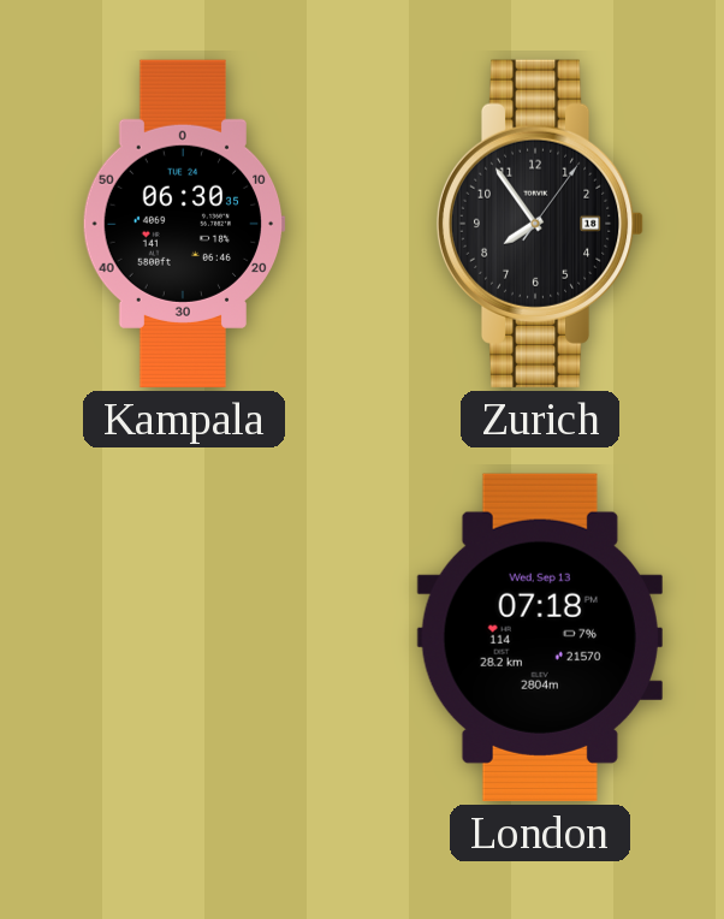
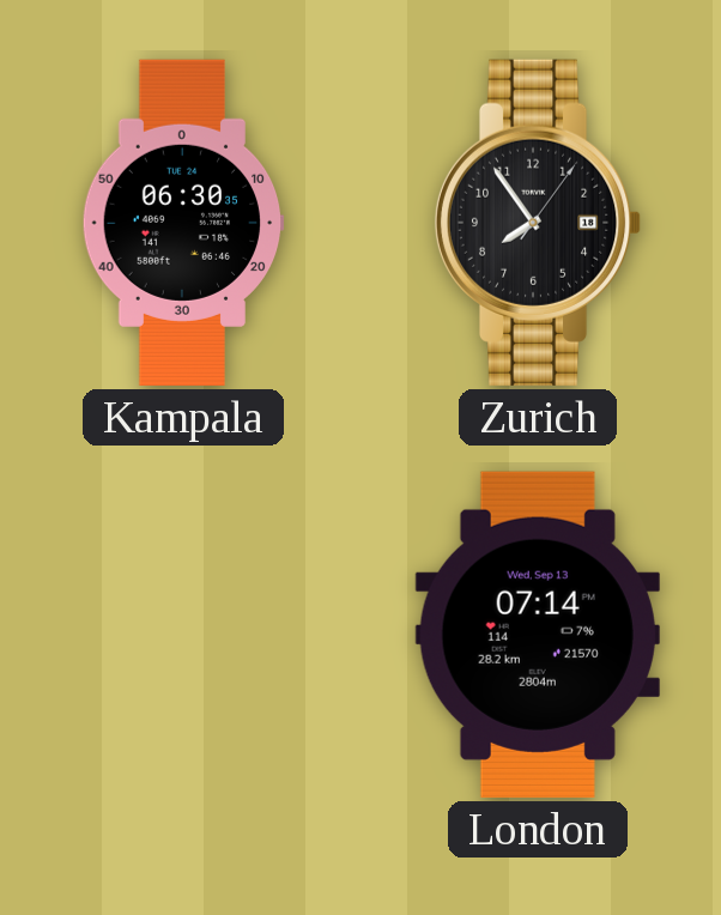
London: 07:18 -> 07:14 (538, 635)
